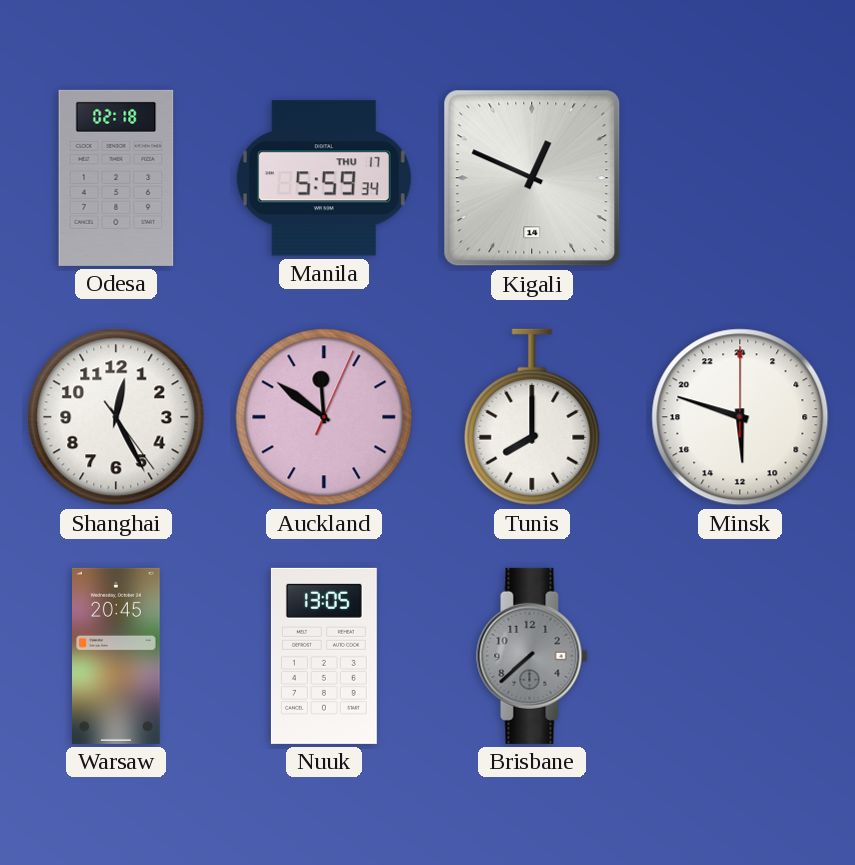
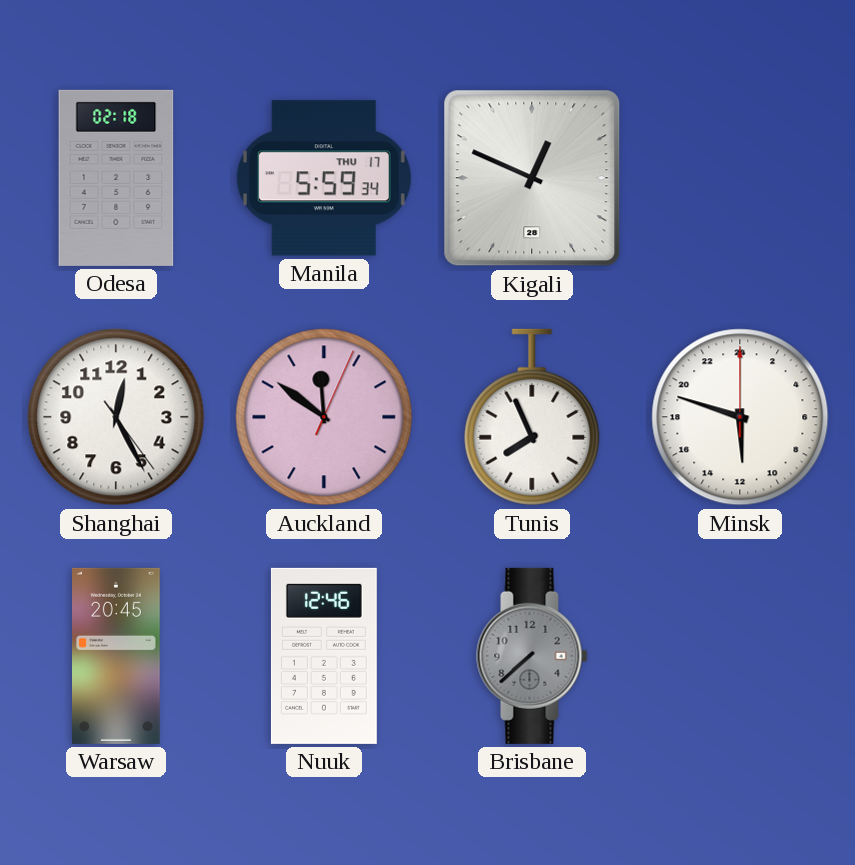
Kigali date: 14 -> 28 (532, 178)
Tunis: 8:00 -> 7:56 (532, 417)
Nuuk: 13:05 -> 12:46 (324, 656)
